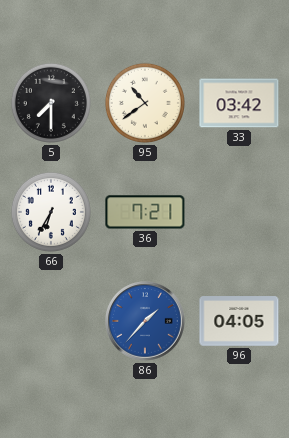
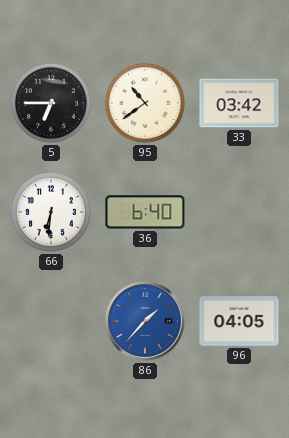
5: 7:30 -> 6:45 (51, 103)
66: 6:35 -> 6:31 (51, 212)
36: 7:21 -> 6:40 (145, 212)
